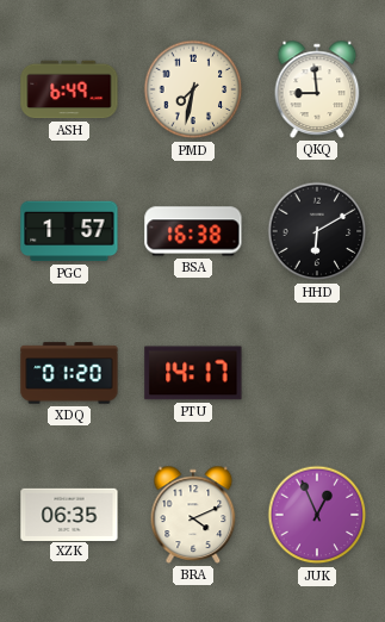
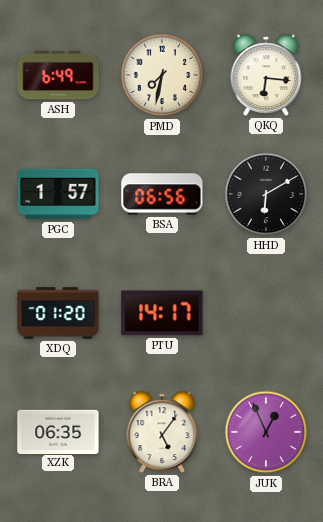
QKQ: 8:59 -> 6:16 (266, 75)
BSA: 16:38 -> 06:56 (162, 194)
BRA: 4:11 -> 5:06 (162, 432)
